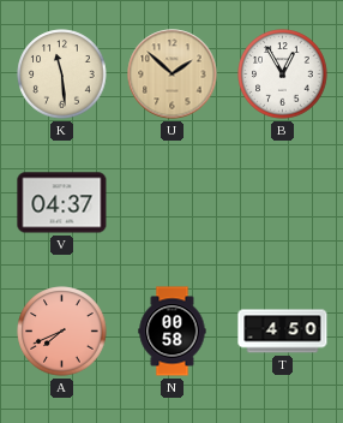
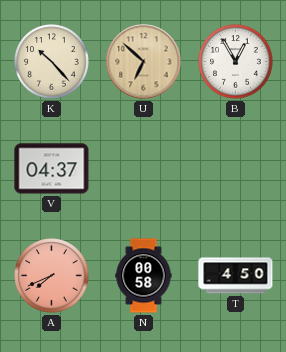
K: 11:29 -> 10:23 (52, 62)
U: 1:52 -> 6:52 (144, 62)
